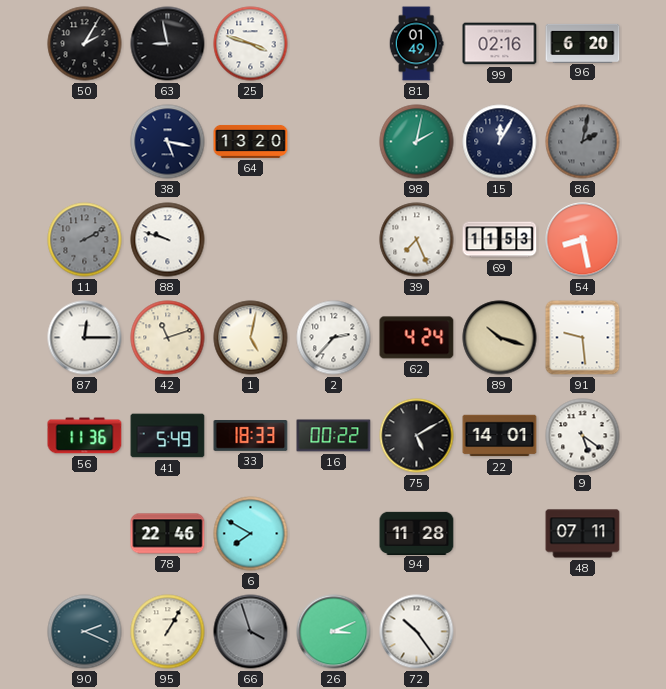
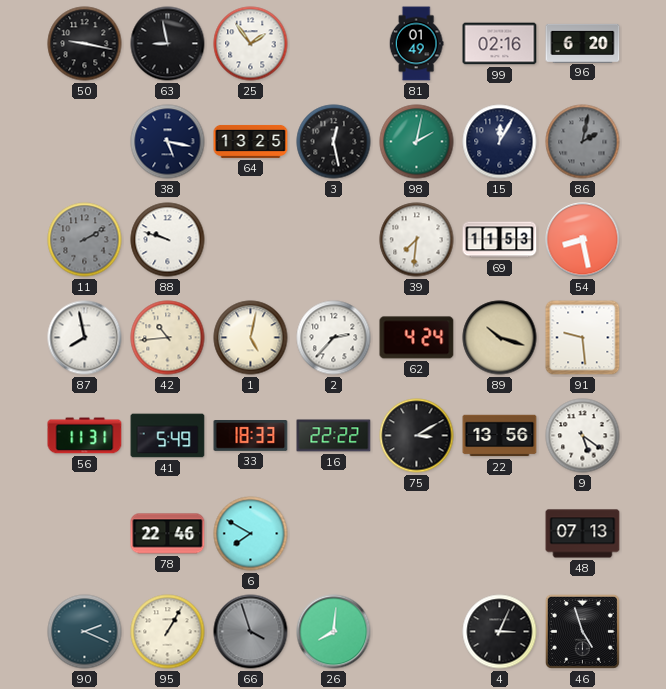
50: 2:05 -> 9:17 (85, 44)
25: 3:48 -> 1:54 (251, 44)
64: 13:20 -> 13:25 (251, 141)
3: none -> 12:28 (334, 142)
39: 7:26 -> 7:31 (417, 240)
87: 12:15 -> 7:58 (85, 338)
42: 11:12 -> 10:44 (168, 338)
56: 11:36 -> 11:31 (85, 436)
16: 00:22 -> 22:22 (334, 436)
75: 5:10 -> 3:10 (417, 436)
22: 14:01 -> 13:56 (500, 436)
94: 11:28 -> none (417, 533)
48: 07:11 -> 07:13 (583, 534)
26: 3:11 -> 8:01 (334, 632)
72: 10:24 -> none (417, 632)
4: none -> 3:04 (500, 632)
46: none -> 4:57 (582, 631)
